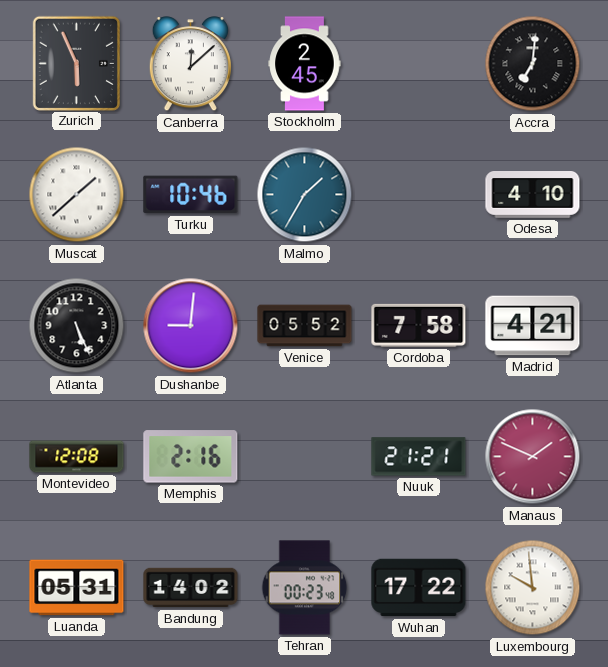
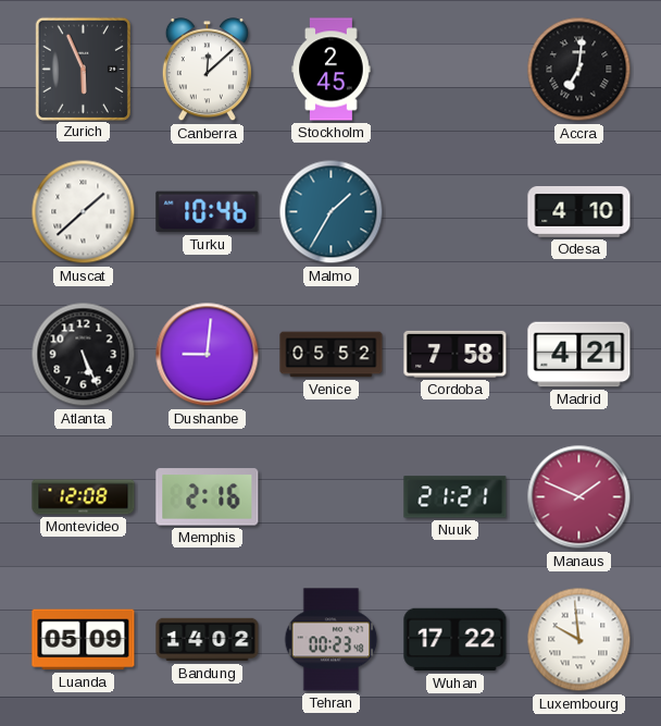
Luanda: 05:31 -> 05:09 (84, 640)
